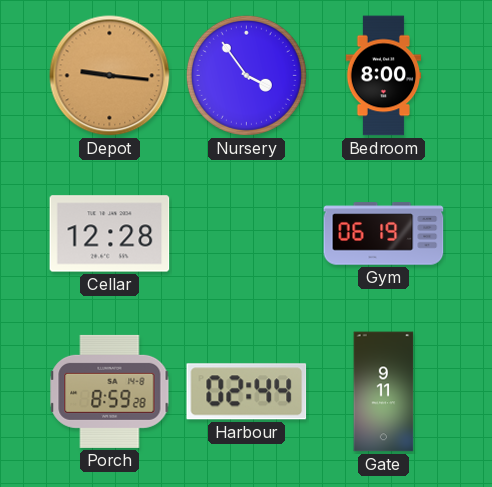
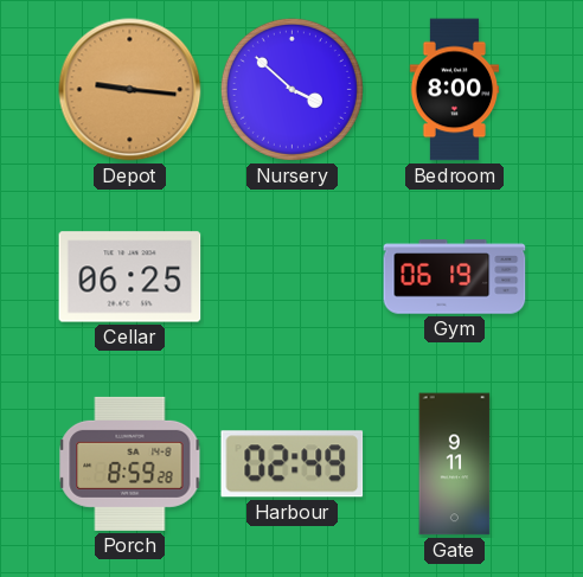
Nursery: 3:54 -> 3:52 (291, 89)
Cellar: 12:28 -> 06:25 (130, 277)
Harbour: 02:44 -> 02:49 (293, 464)
